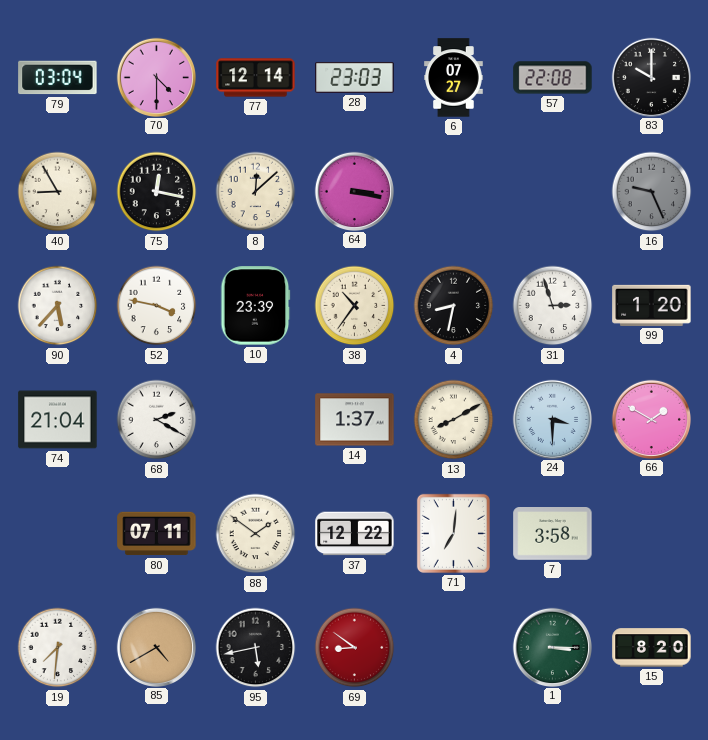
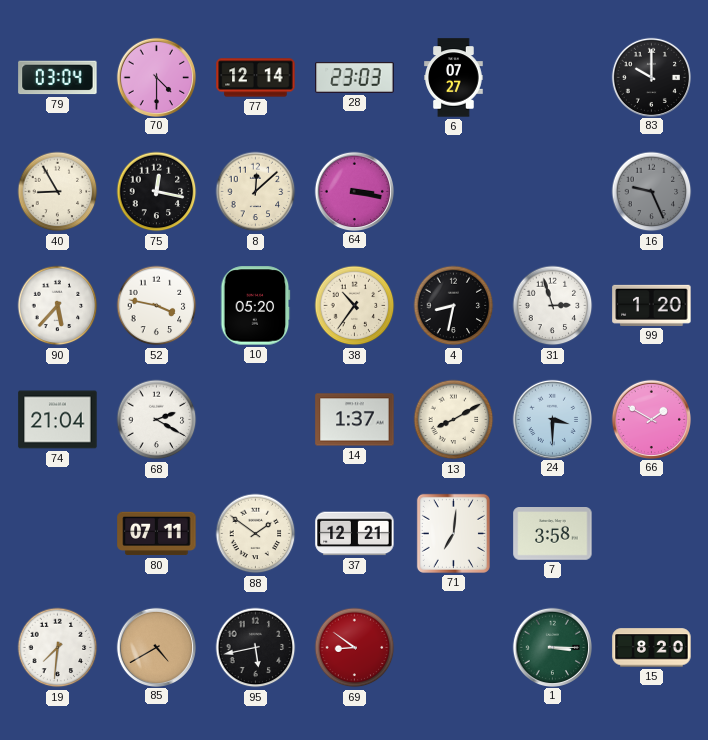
57: 22:08 -> none (553, 78)
10: 23:39 -> 05:20 (256, 306)
37: 12:22 -> 12:21 (355, 534)
